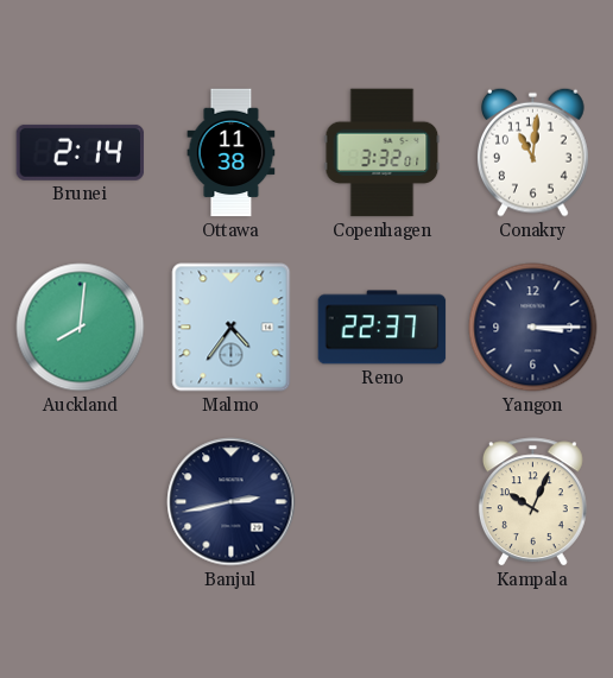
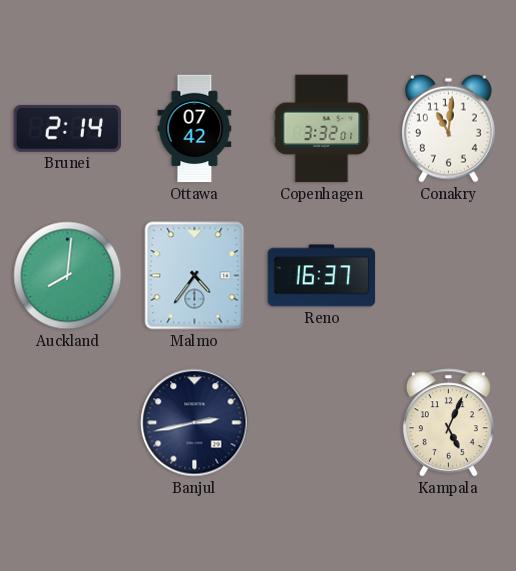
Ottawa: 11:38 -> 07:42 (195, 129)
Reno: 22:37 -> 16:37 (322, 276)
Yangon: 3:15 -> none (533, 328)
Kampala: 10:04 -> 5:04 (448, 423)
